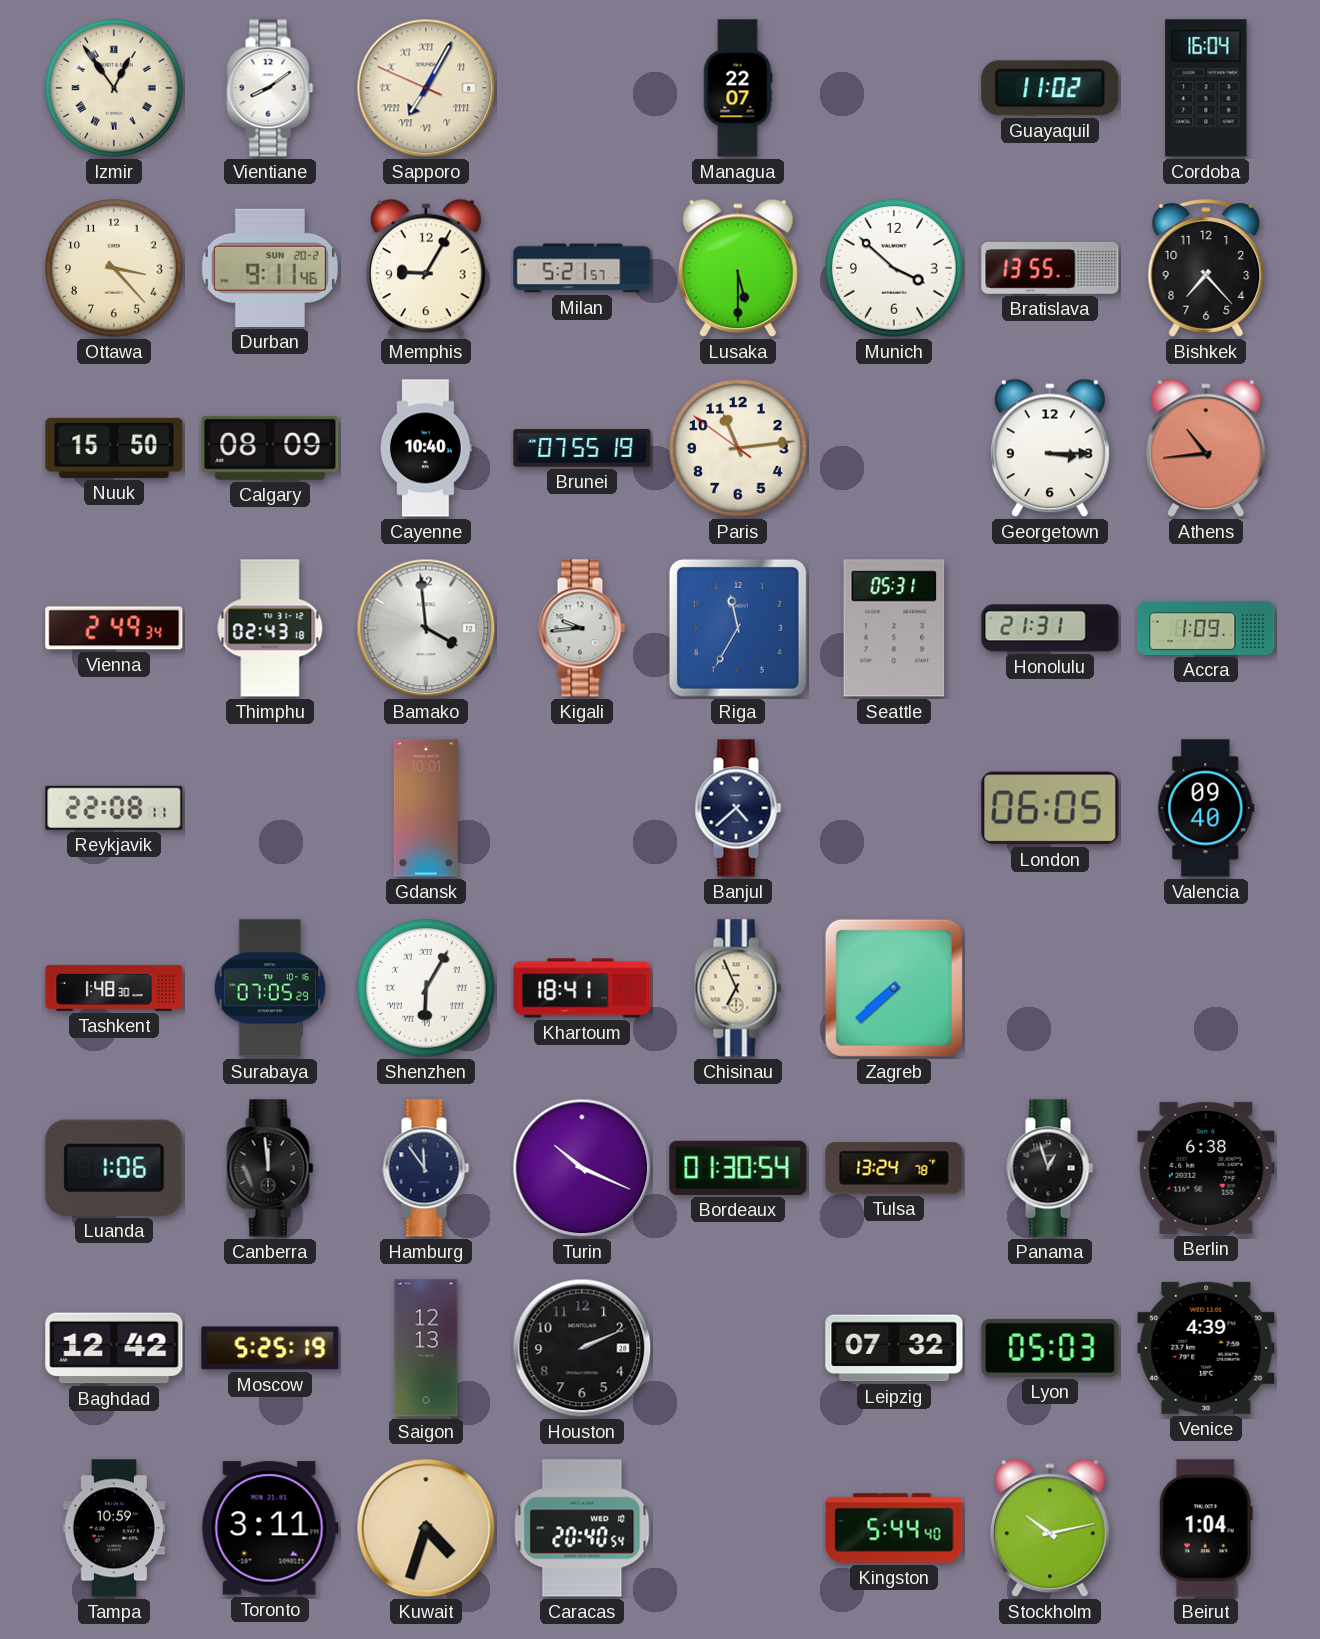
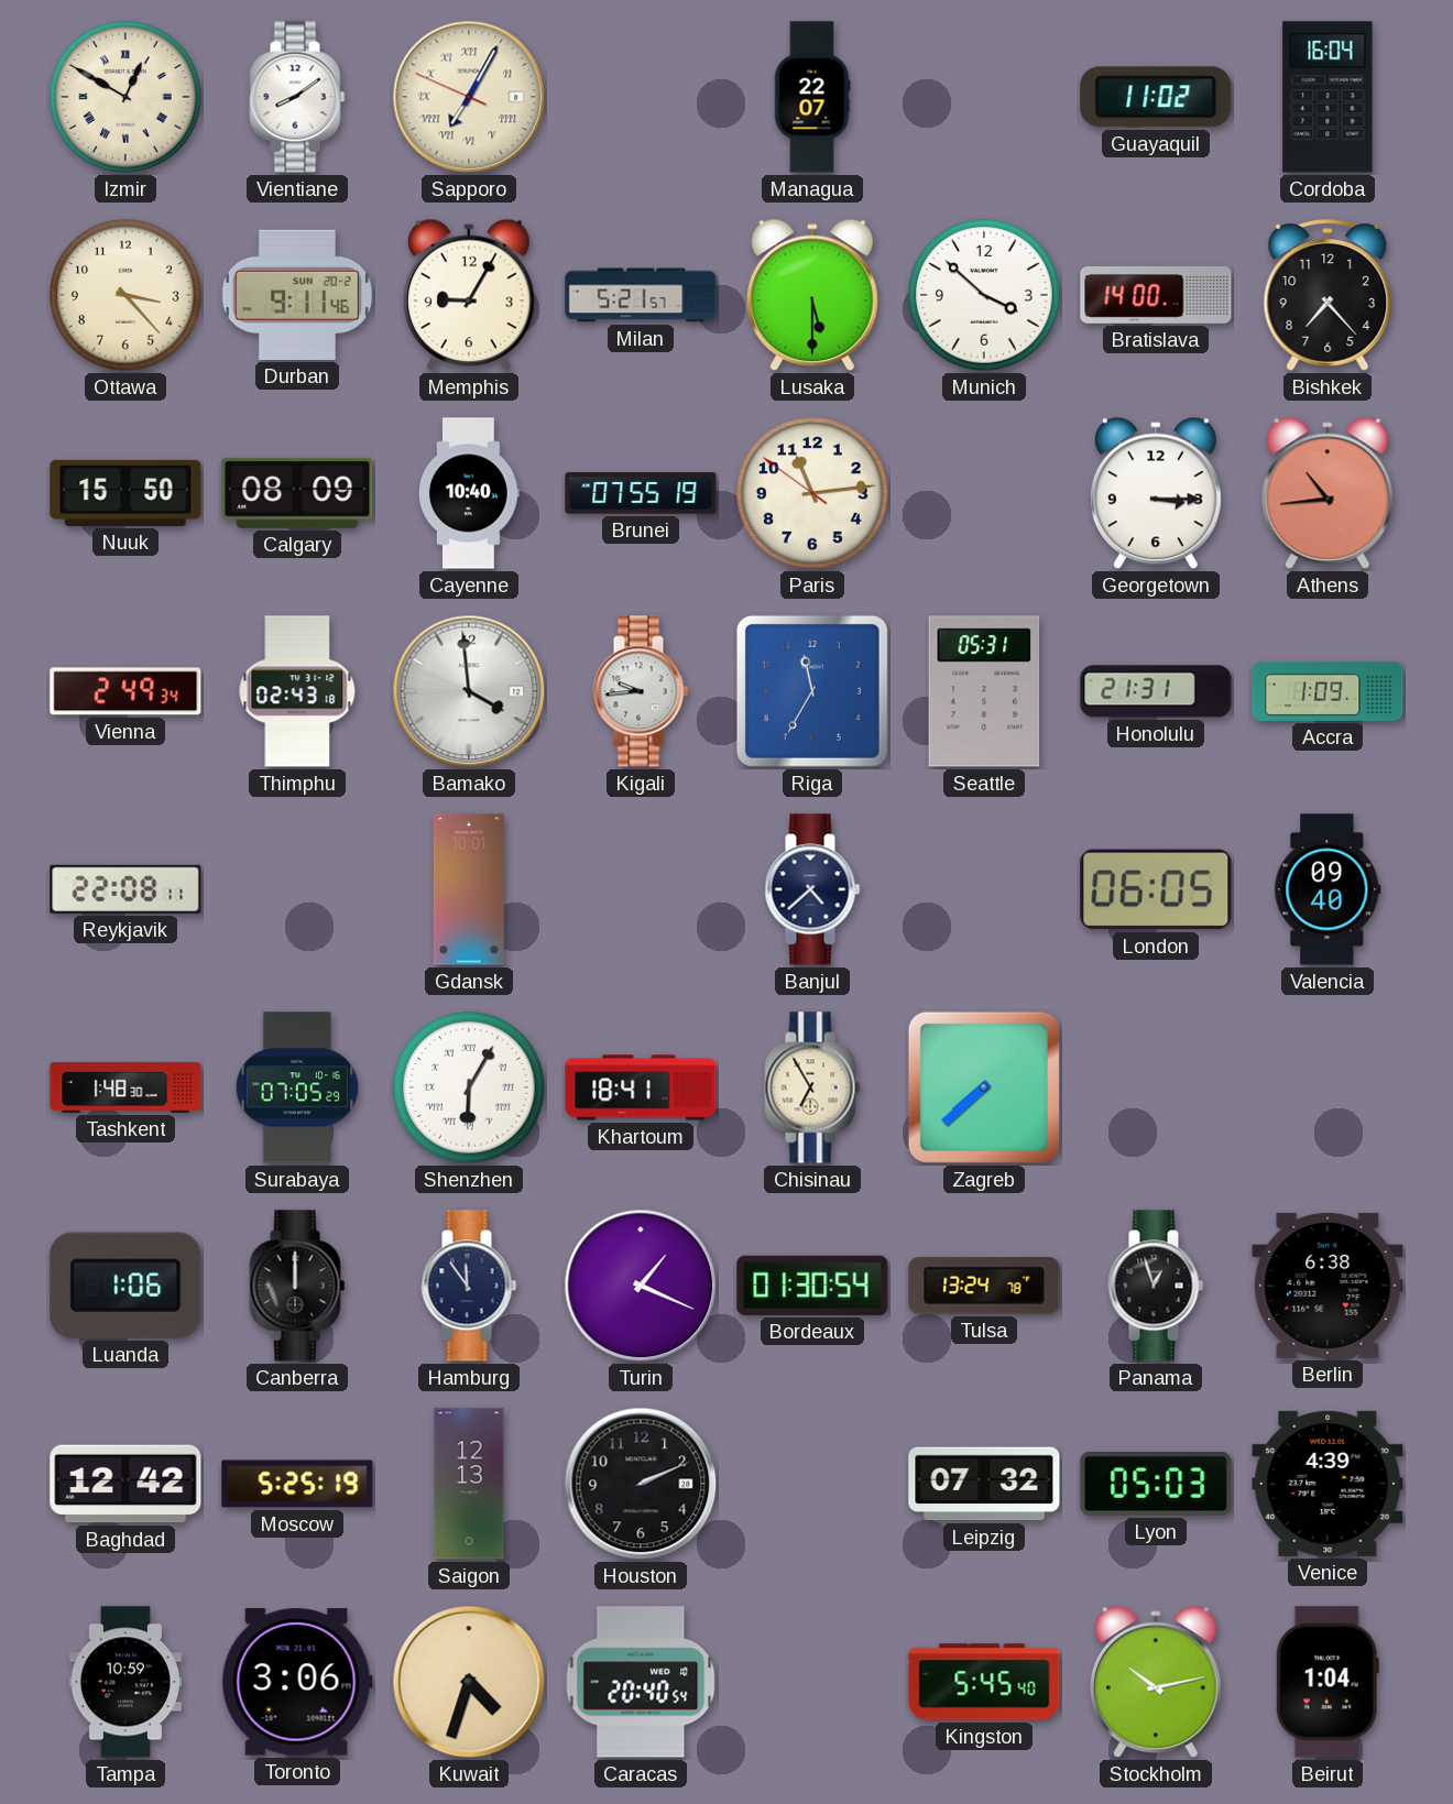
Izmir: 12:54 -> 12:50 (127, 98)
Bratislava: 13:55 -> 14:00 (1156, 295)
Chisinau: 6:56 -> 6:55 (812, 1087)
Canberra: 11:59 -> 12:00 (297, 1286)
Turin: 10:19 -> 1:19 (641, 1286)
Toronto: 3:11 -> 3:06 (297, 1682)
Kingston: 5:44 -> 5:45 (984, 1682)
